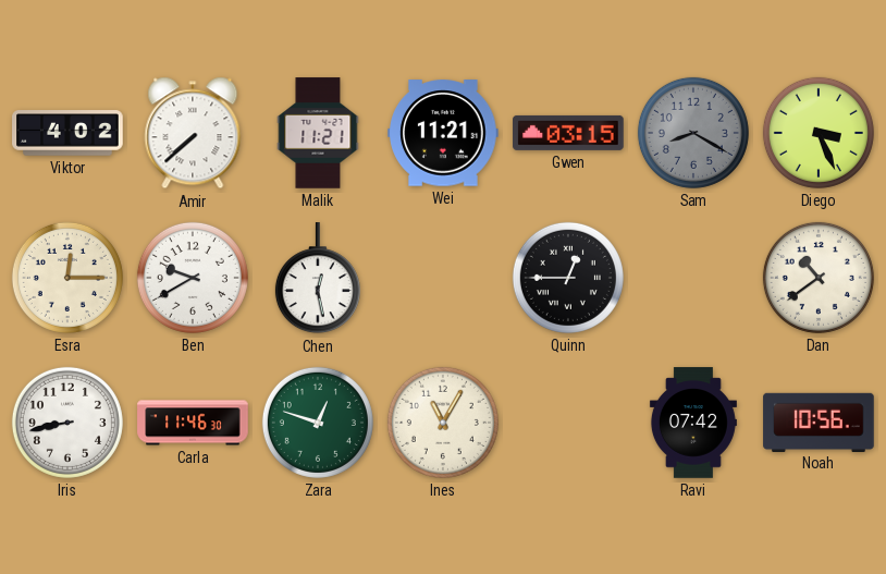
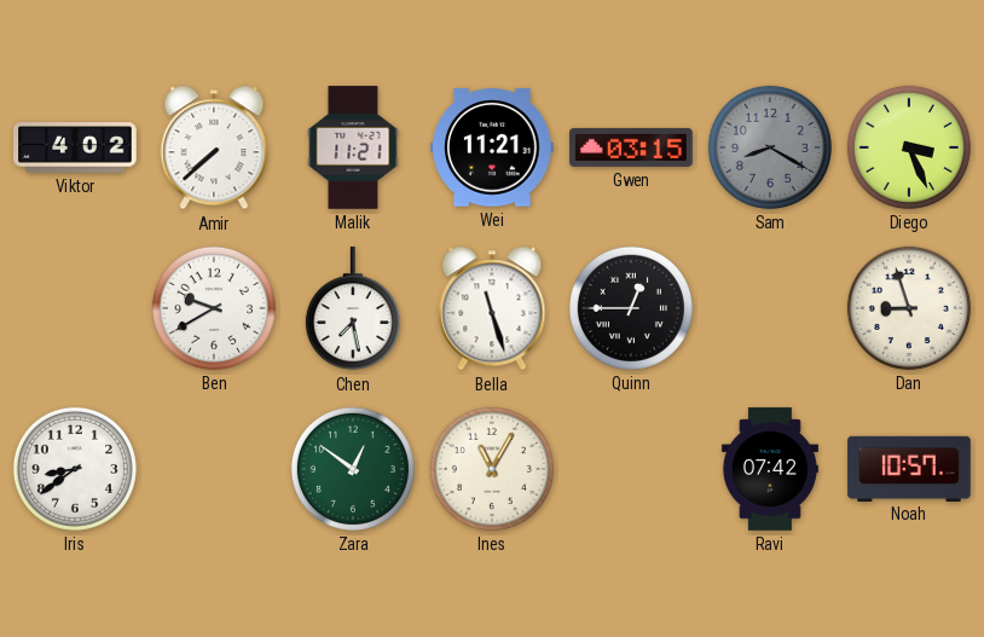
Esra: 12:15 -> none (67, 278)
Chen: 12:28 -> 7:28 (353, 309)
Bella: none -> 11:27 (492, 308)
Dan: 10:39 -> 8:57 (909, 308)
Iris: 8:43 -> 8:39 (75, 469)
Carla: 11:46 -> none (193, 423)
Zara: 12:48 -> 12:51 (353, 469)
Noah: 10:56 -> 10:57 (909, 468)
